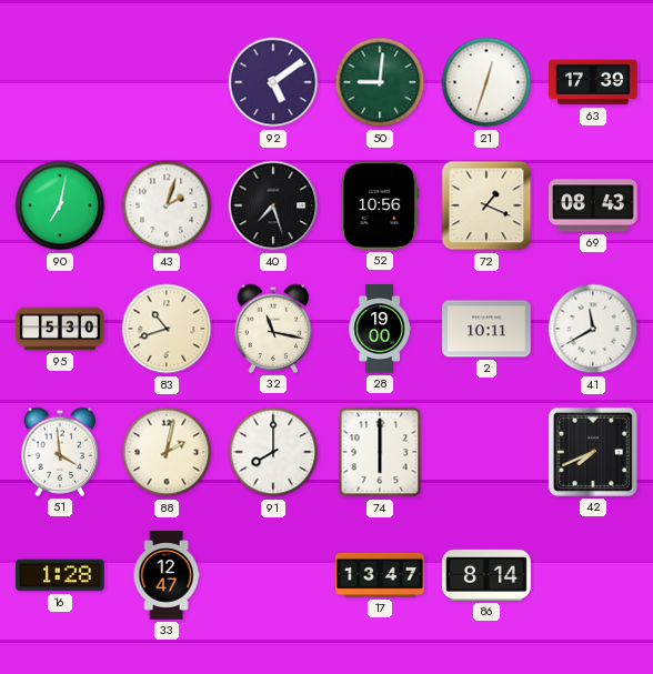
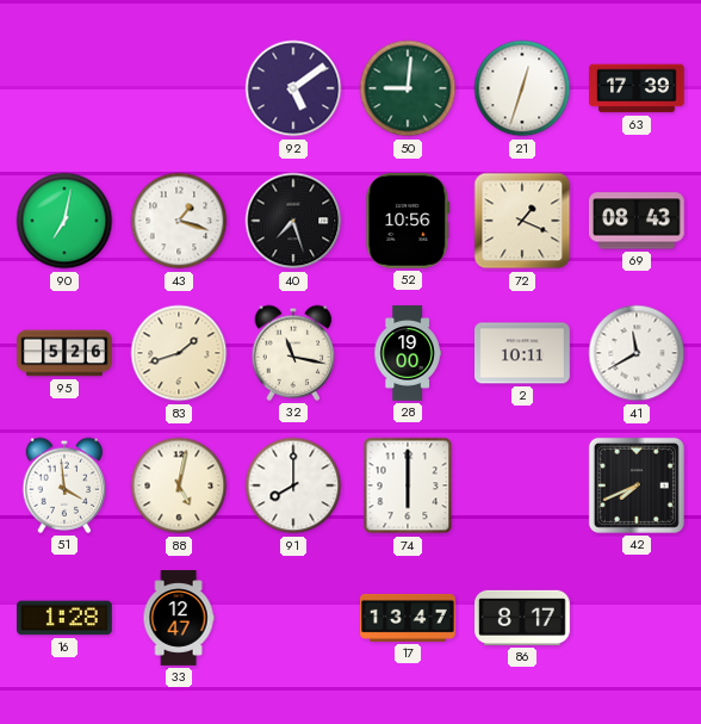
43: 2:03 -> 1:18 (179, 221)
95: 5:30 -> 5:26 (64, 353)
83: 10:42 -> 1:42 (179, 353)
88: 2:02 -> 5:02 (179, 485)
86: 8:14 -> 8:17 (522, 618)
